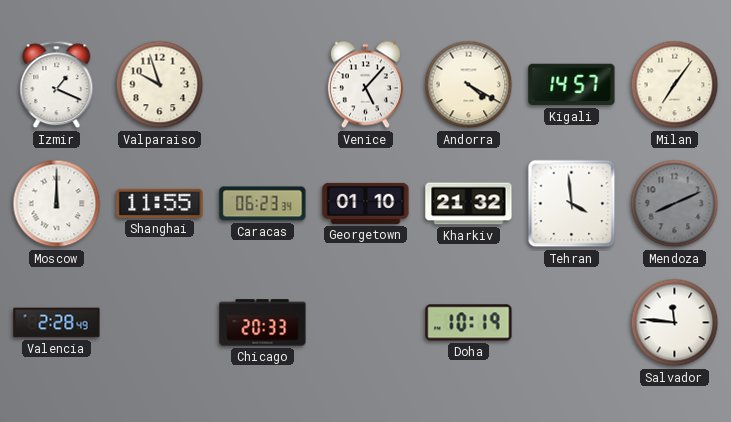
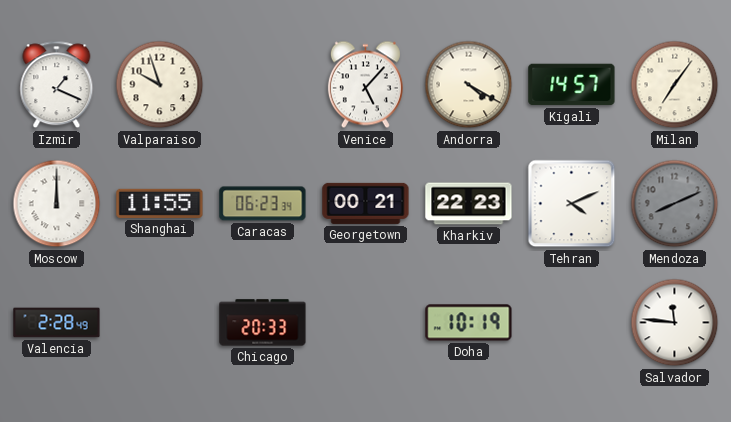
Georgetown: 01:10 -> 00:21 (366, 203)
Kharkiv: 21:32 -> 22:23 (469, 204)
Tehran: 3:59 -> 4:11 (572, 204)
